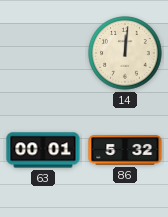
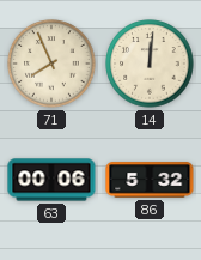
71: none -> 7:56 (51, 64)
63: 00:01 -> 00:06 (51, 180)
